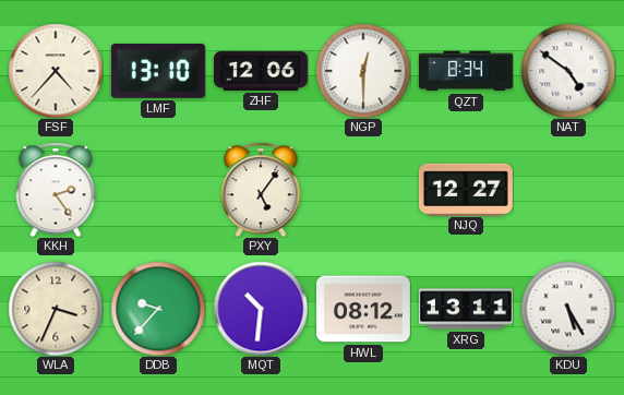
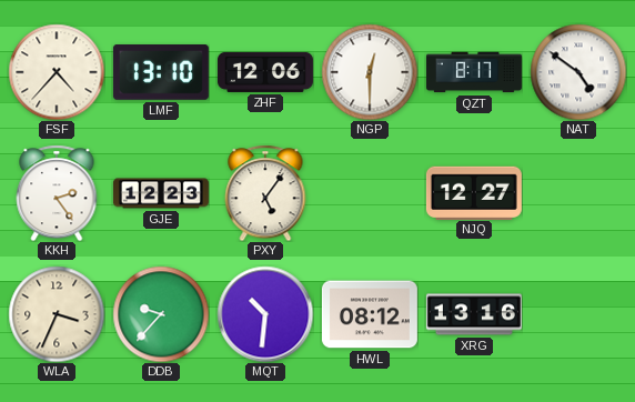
QZT: 8:34 -> 8:17 (474, 72)
GJE: none -> 12:23 (161, 193)
XRG: 13:11 -> 13:16 (474, 314)
KDU: 5:25 -> none (568, 309)
